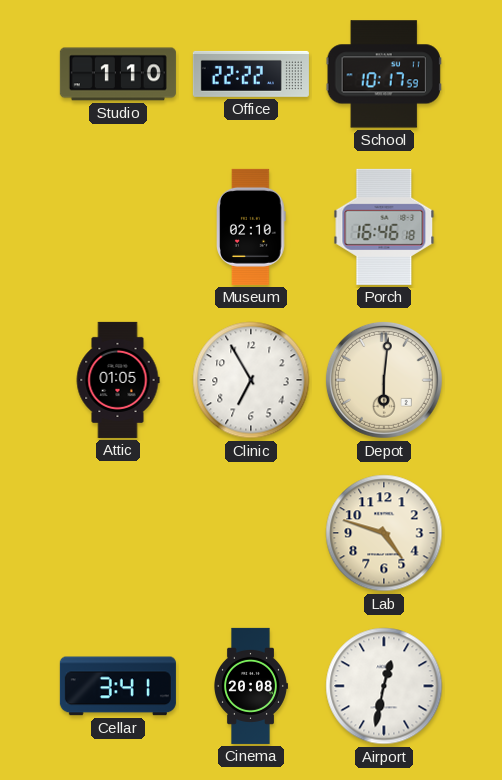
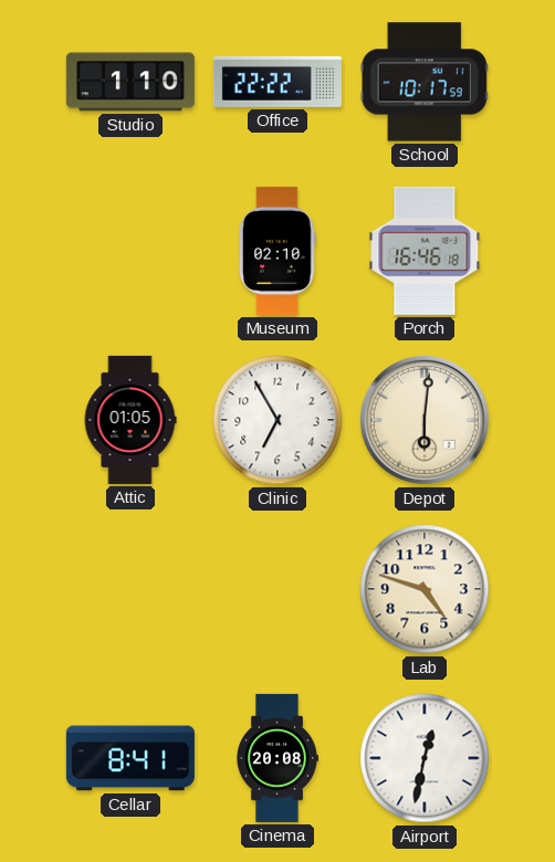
Cellar: 3:41 -> 8:41 (130, 758)
